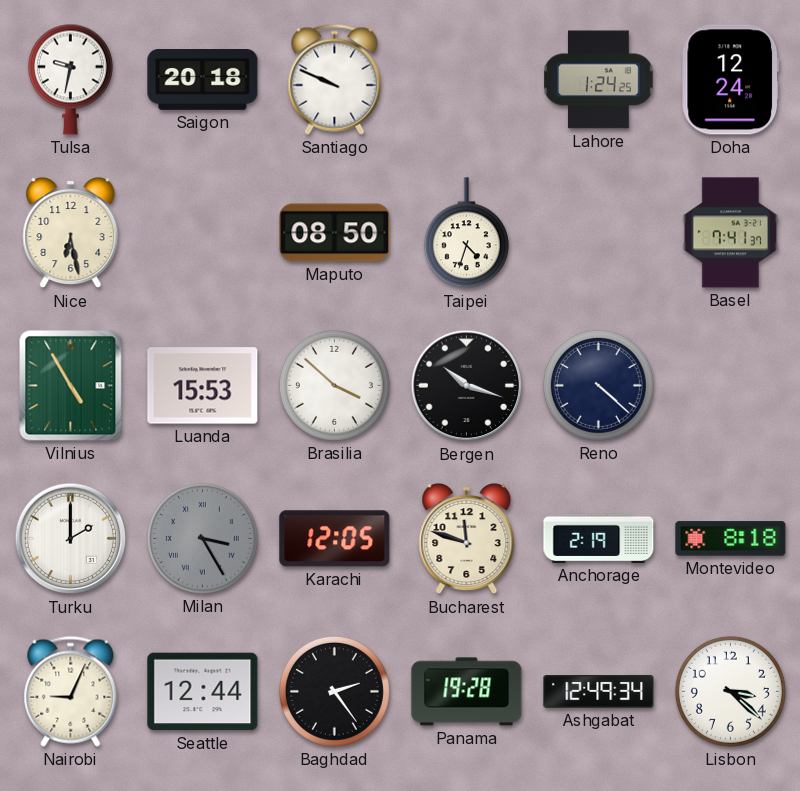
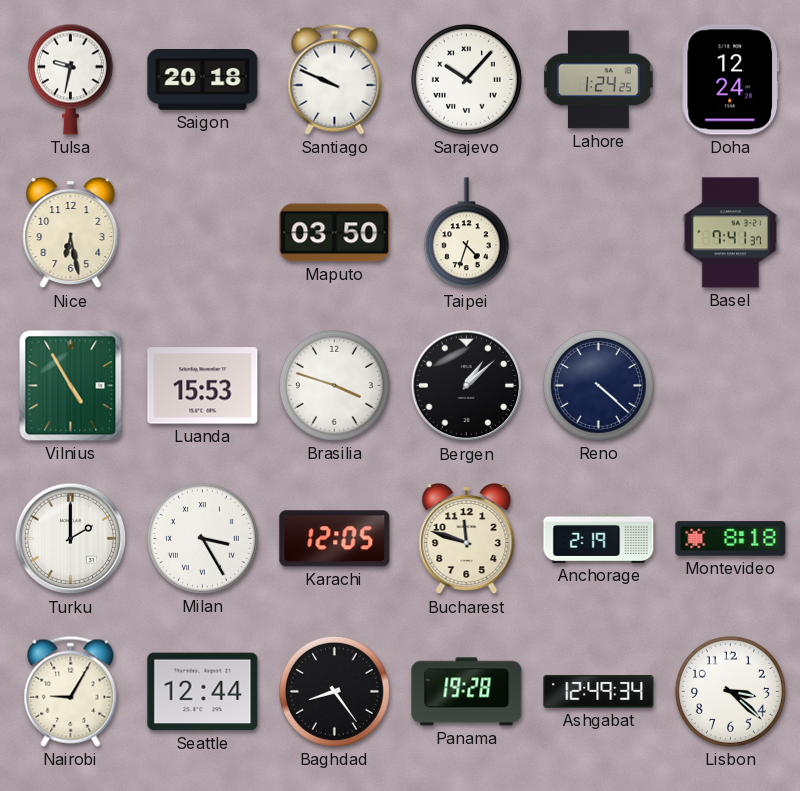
Sarajevo: none -> 10:07 (466, 79)
Maputo: 08:50 -> 03:50 (335, 233)
Brasilia: 3:52 -> 3:48 (334, 385)
Bergen: 10:18 -> 1:08 (467, 386)
Milan dial: grey -> white (202, 538)
Nairobi: 9:04 -> 9:05 (71, 691)
Baghdad: 2:24 -> 8:24 (334, 691)
